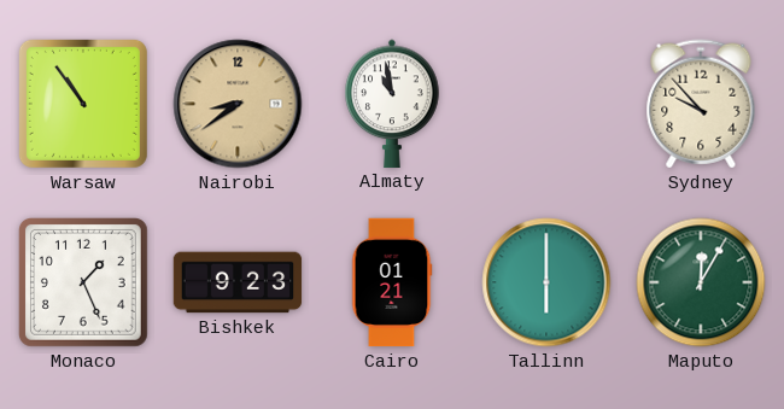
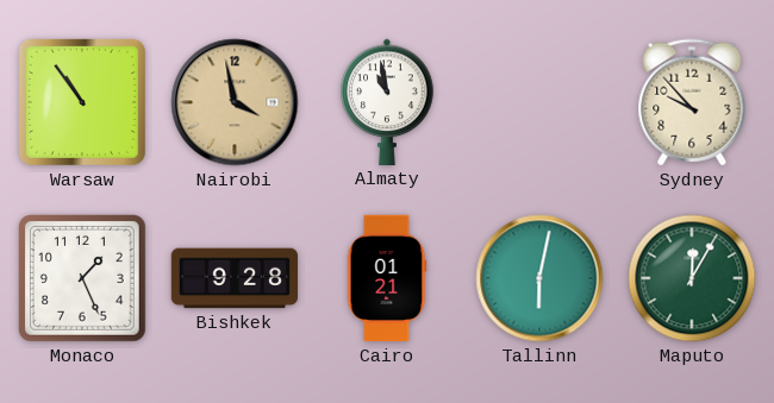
Nairobi: 8:39 -> 3:58 (235, 102)
Bishkek: 9:23 -> 9:28 (235, 278)
Tallinn: 6:00 -> 6:02 (539, 278)
